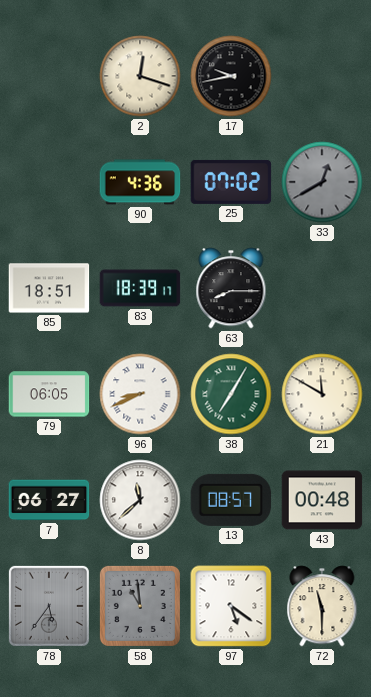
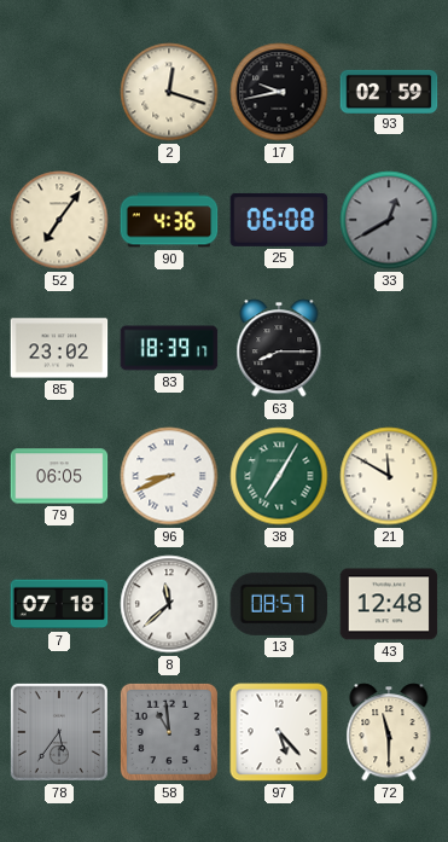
93: none -> 02:59 (389, 91)
52: none -> 7:06 (59, 220)
25: 07:02 -> 06:08 (279, 220)
85: 18:51 -> 23:02 (59, 348)
7: 06:27 -> 07:18 (59, 604)
43: 00:48 -> 12:48 (389, 604)
97: 5:21 -> 5:23 (279, 732)
